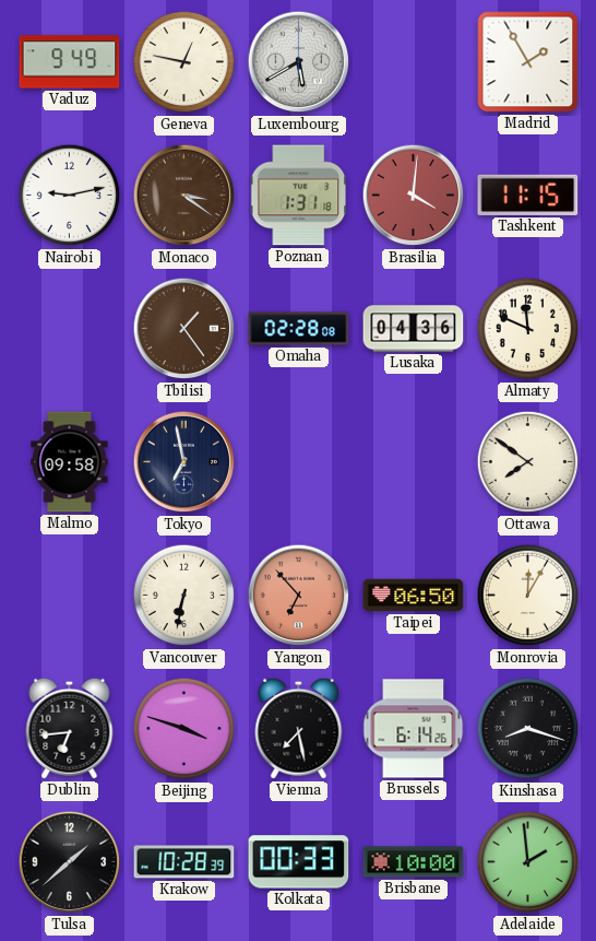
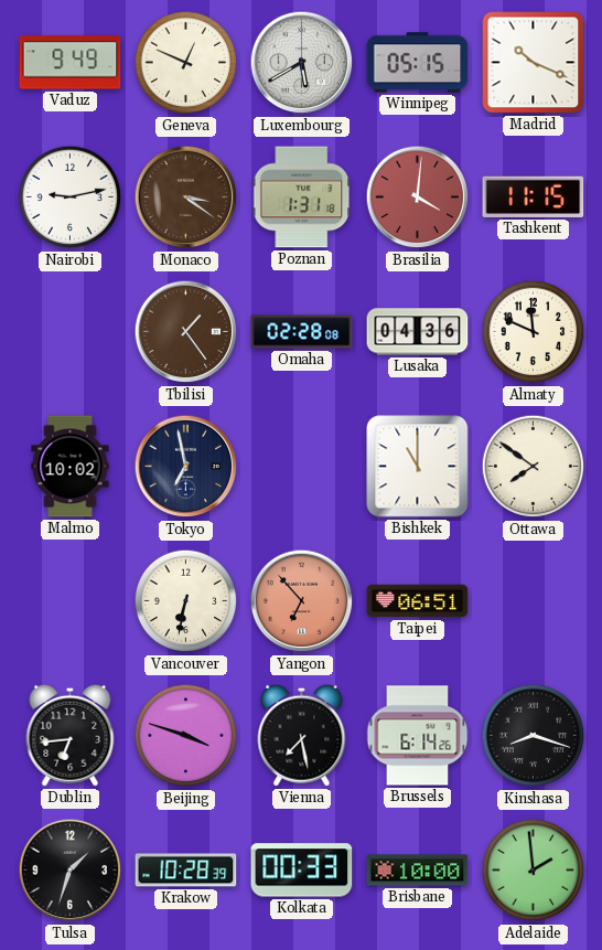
Geneva: 12:47 -> 12:49 (186, 63)
Winnipeg: none -> 05:15 (418, 63)
Madrid: 1:55 -> 10:19 (534, 63)
Malmo: 09:58 -> 10:02 (71, 467)
Bishkek: none -> 11:00 (418, 467)
Taipei: 06:50 -> 06:51 (418, 601)
Monrovia: 12:05 -> none (528, 596)
Tulsa: 1:38 -> 1:33 (71, 871)
